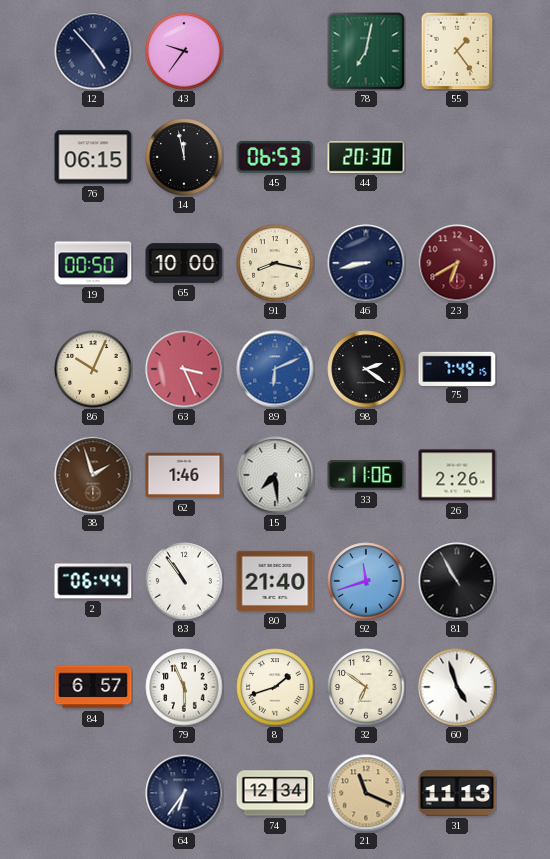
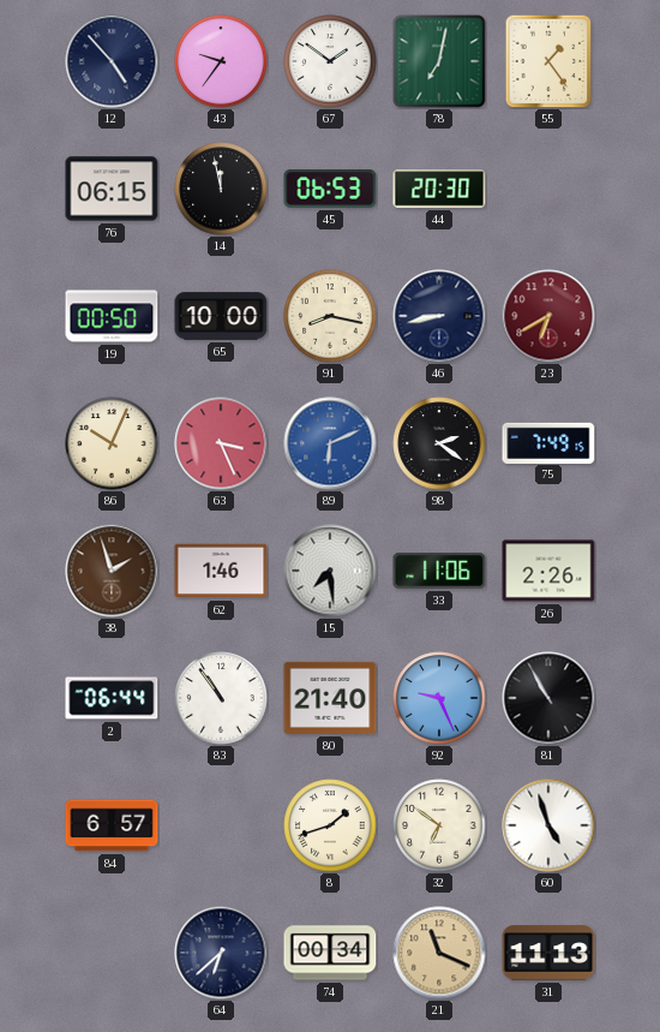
67: none -> 1:51 (330, 61)
92: 11:42 -> 9:26 (439, 698)
79: 5:56 -> none (184, 687)
64: 6:36 -> 6:38 (221, 953)
74: 12:34 -> 00:34 (330, 953)
